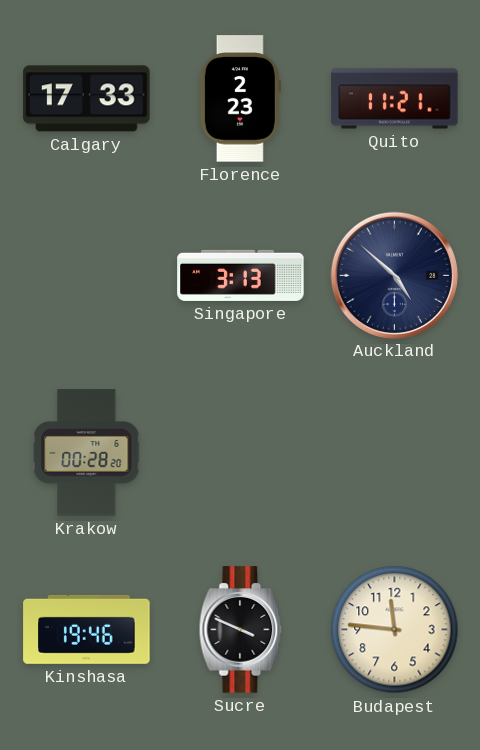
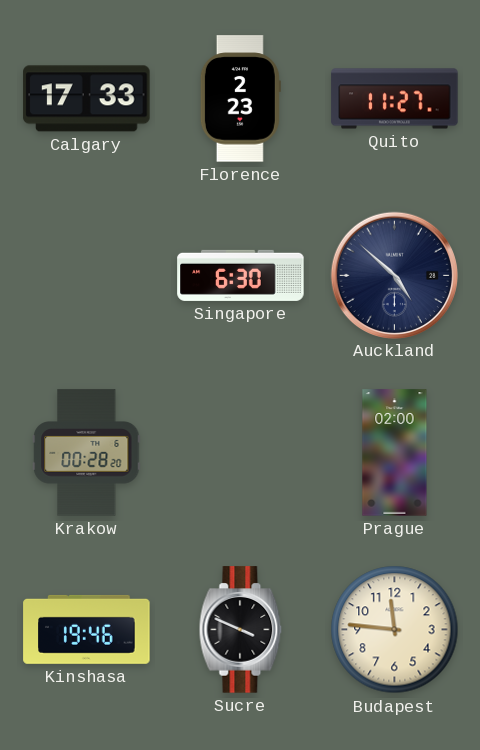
Quito: 11:21 -> 11:27 (395, 99)
Singapore: 3:13 -> 6:30 (241, 275)
Prague: none -> 02:00 (395, 453)
